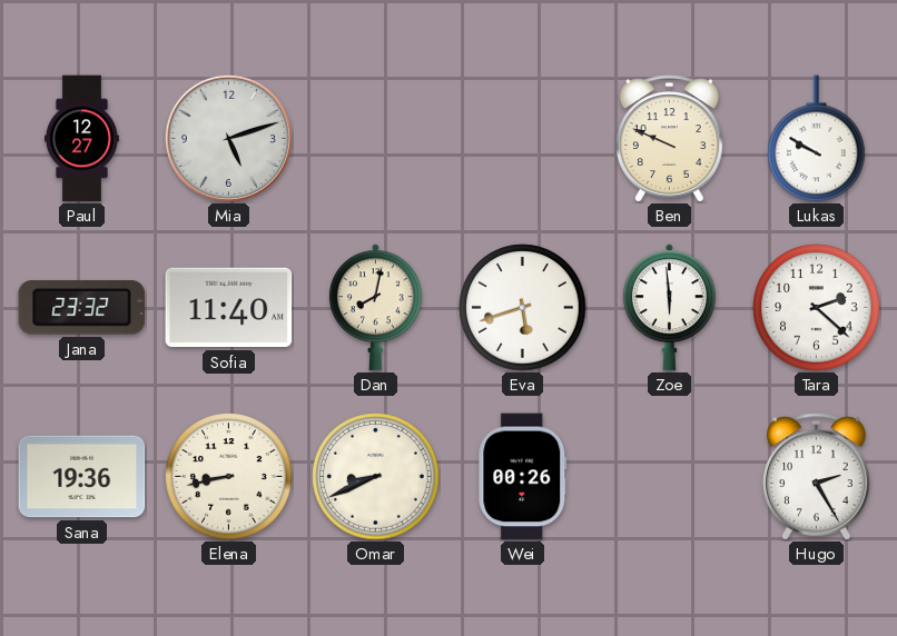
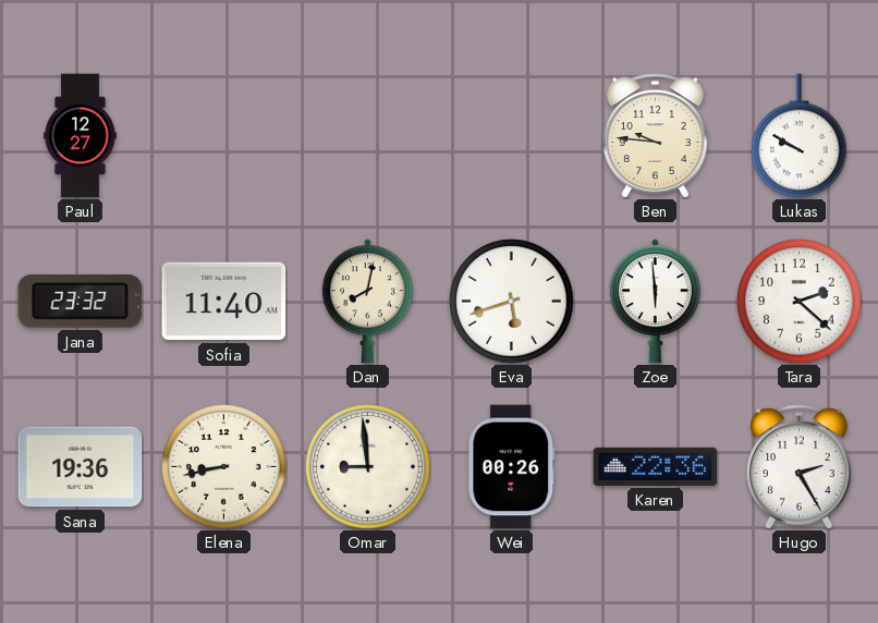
Mia: 5:12 -> none (228, 138)
Ben: 9:49 -> 9:46 (656, 136)
Omar: 8:41 -> 8:59 (368, 467)
Karen: none -> 22:36 (656, 466)
